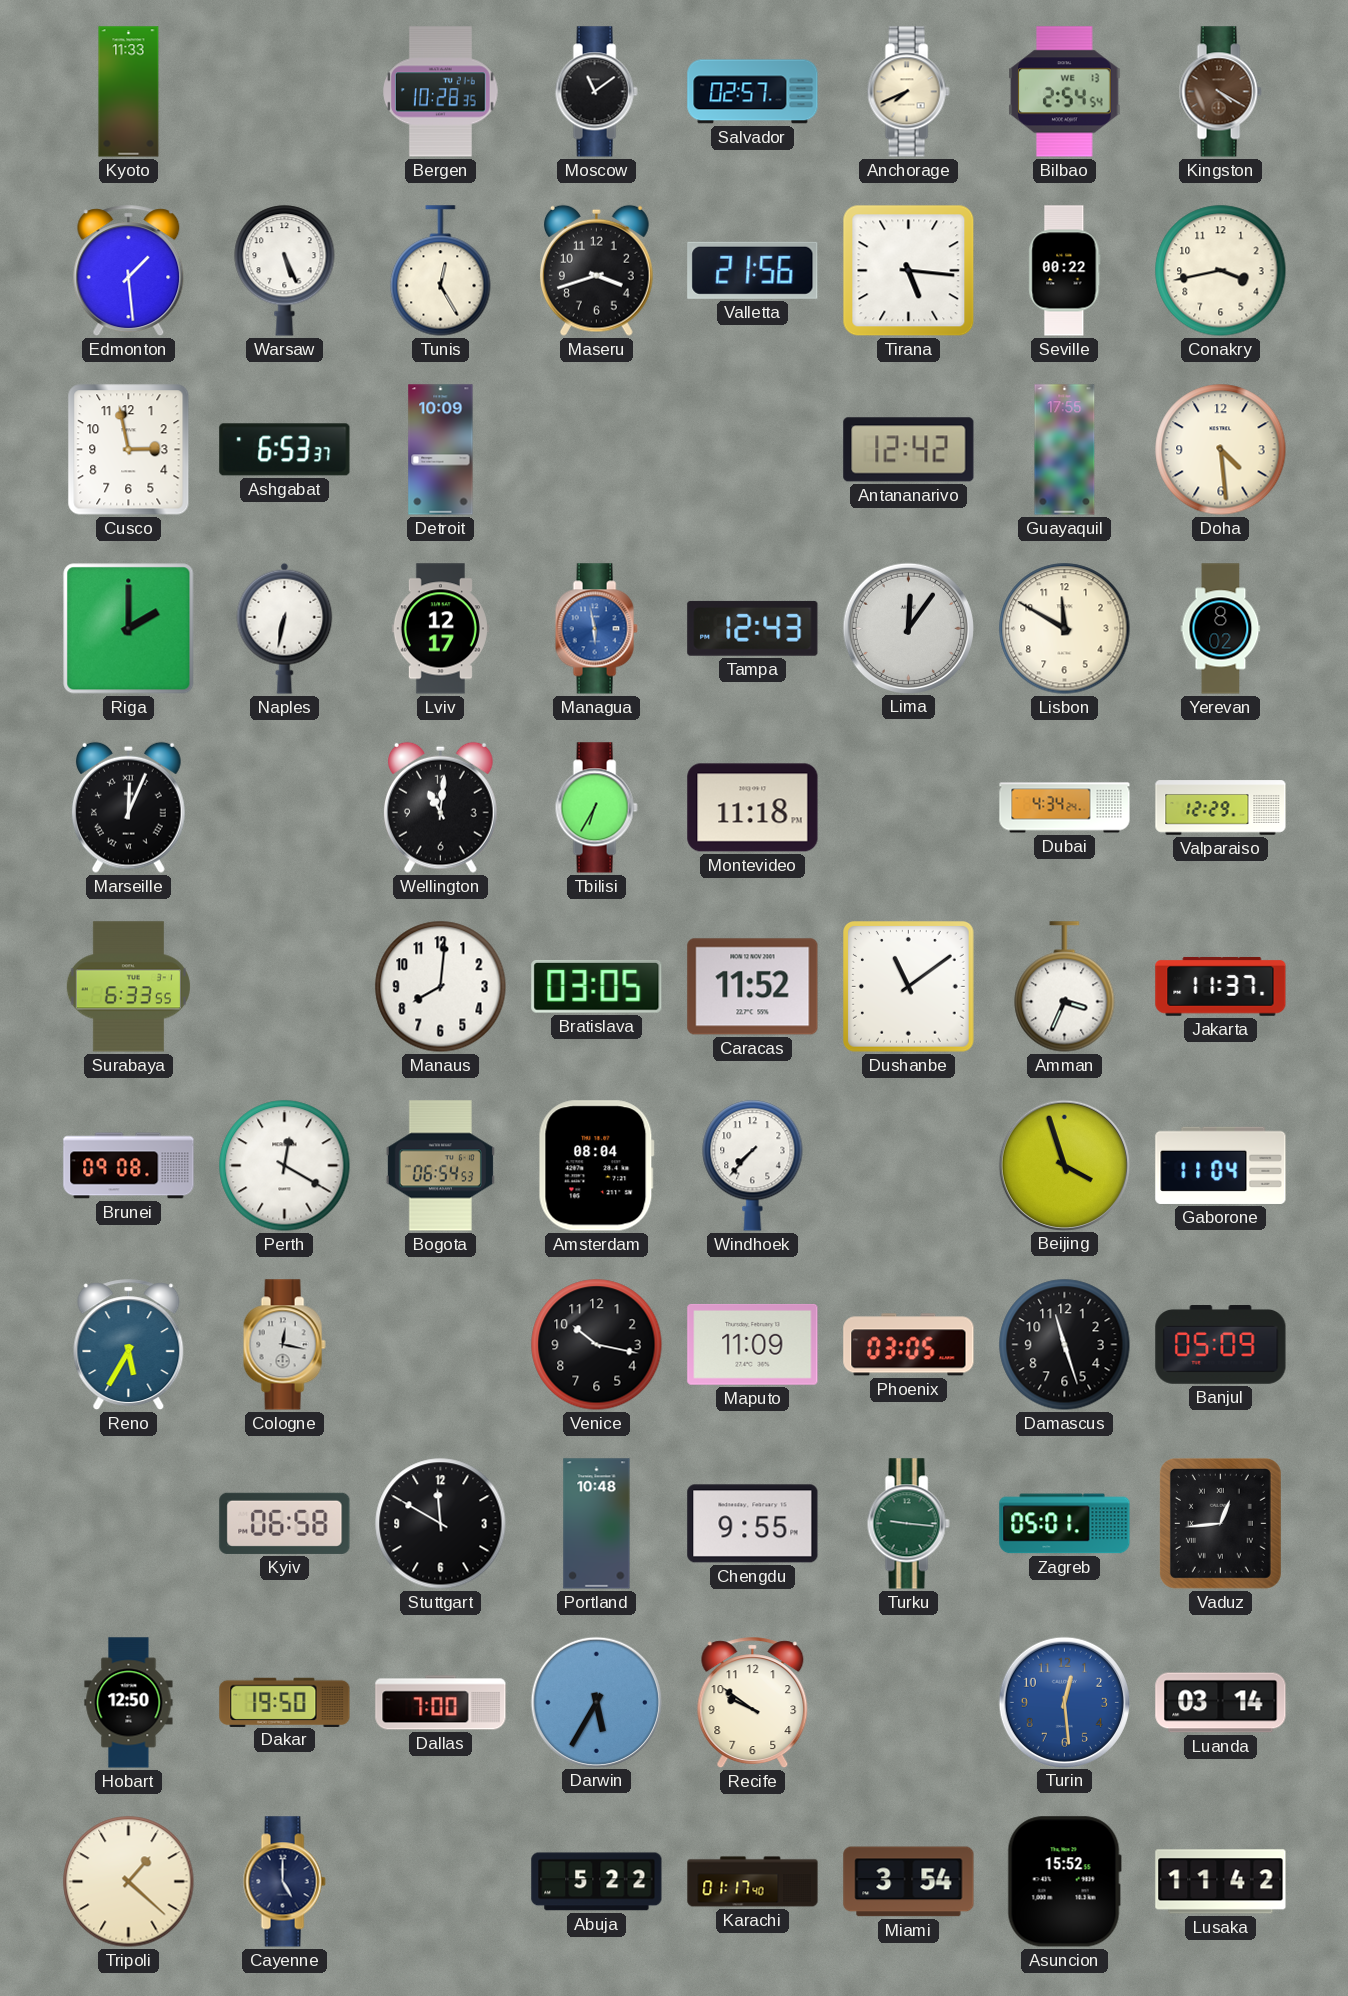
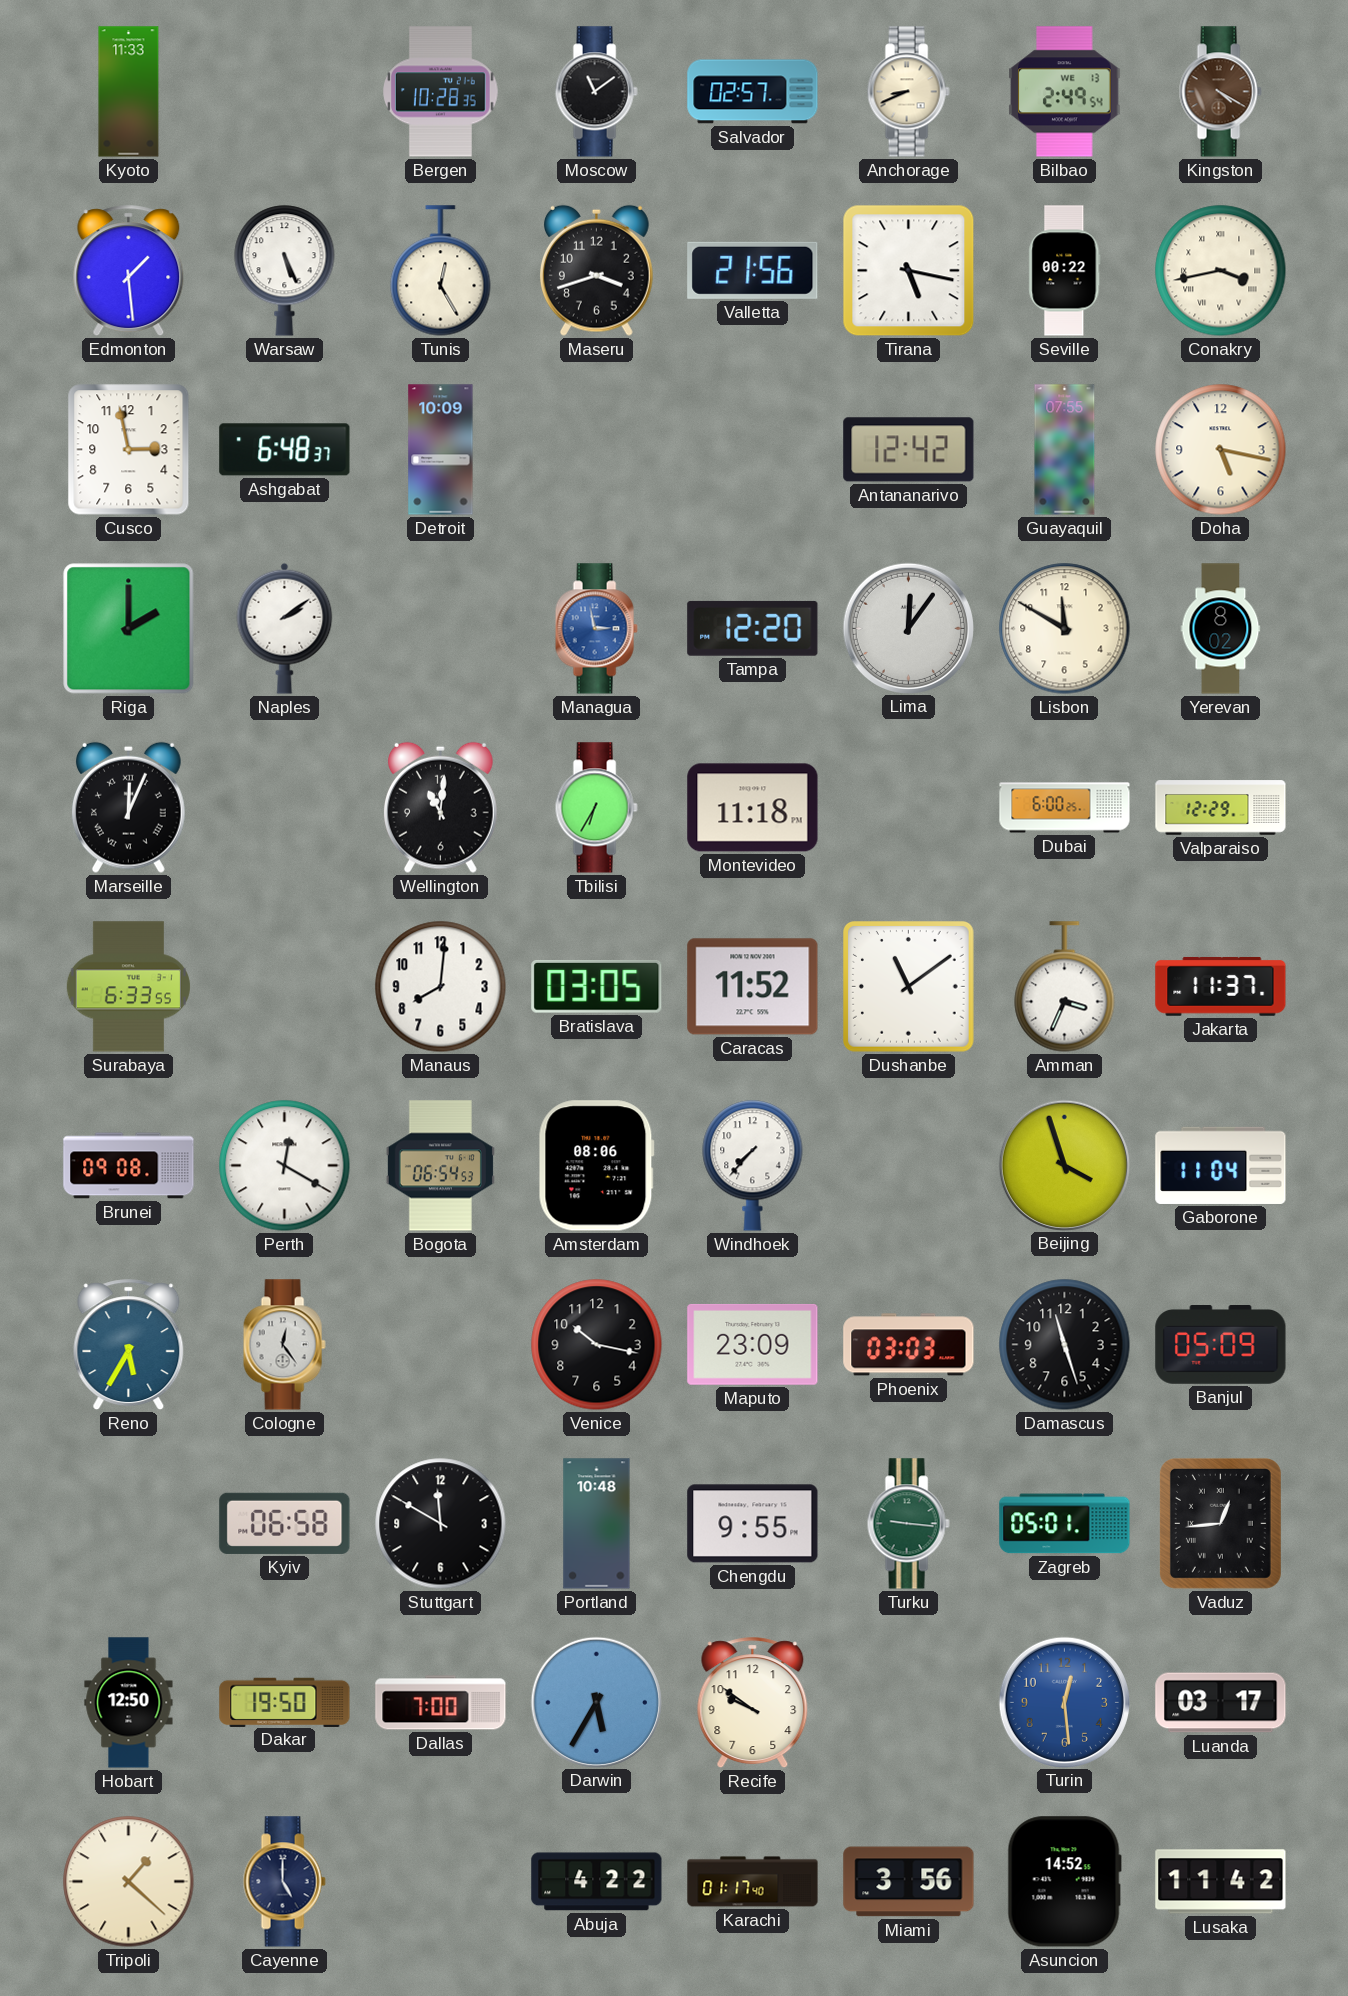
Anchorage: 7:41 -> 8:41 (908, 92)
Bilbao: 2:54 -> 2:49 (1065, 92)
Tirana: 5:16 -> 5:17 (909, 271)
Conakry numerals: Arabic -> Roman (1221, 271)
Ashgabat: 6:53 -> 6:48 (285, 450)
Guayaquil: 17:55 -> 07:55 (1065, 450)
Doha: 4:29 -> 5:17 (1221, 450)
Naples: 6:32 -> 2:09 (285, 628)
Lviv: 12:17 -> none (440, 629)
Managua: 5:58 -> 2:58 (596, 629)
Tampa: 12:43 -> 12:20 (753, 628)
Dubai: 4:34 -> 6:00 (1065, 808)
Amsterdam: 08:04 -> 08:06 (596, 1166)
Cologne: 12:17 -> 12:24 (284, 1345)
Maputo: 11:09 -> 23:09 (753, 1344)
Phoenix: 03:05 -> 03:03 (909, 1345)
Luanda: 03:14 -> 03:17 (1221, 1703)
Abuja: 5:22 -> 4:22 (597, 1882)
Miami: 3:54 -> 3:56 (909, 1882)
Asuncion: 15:52 -> 14:52 (1064, 1882)
